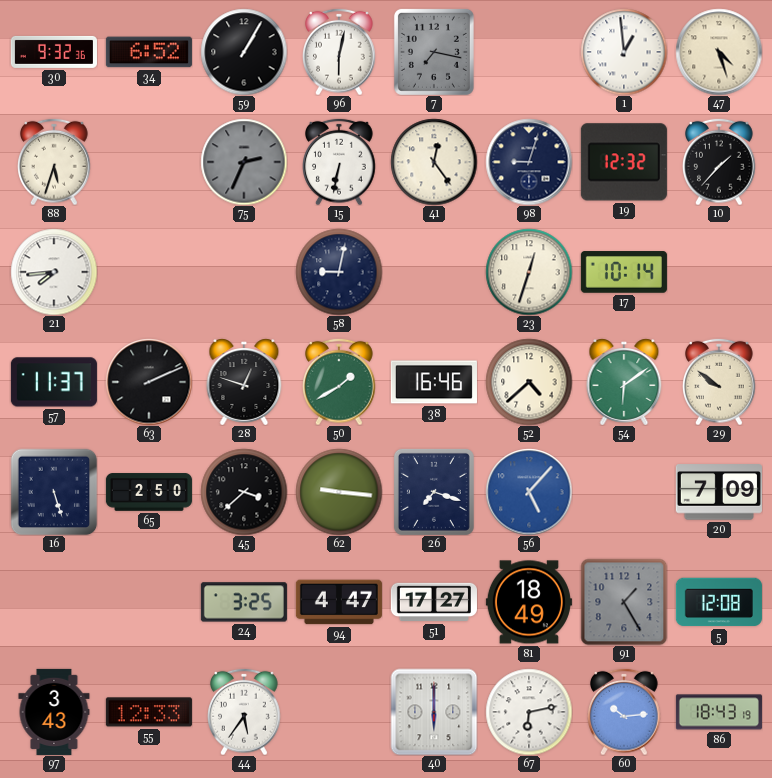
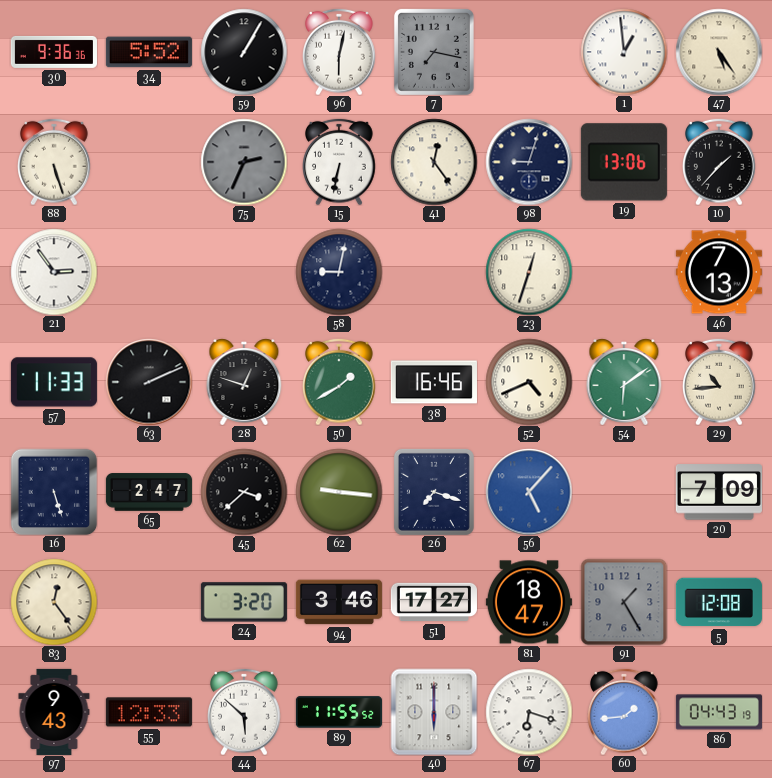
30: 9:32 -> 9:36 (54, 52)
34: 6:52 -> 5:52 (149, 52)
47: 4:27 -> 5:24 (719, 52)
88: 5:33 -> 5:27 (55, 162)
19: 12:32 -> 13:06 (624, 162)
21: 7:44 -> 2:54 (54, 272)
17: 10:14 -> none (624, 272)
46: none -> 7:13 (719, 272)
57: 11:37 -> 11:33 (54, 382)
52: 4:38 -> 4:41 (529, 382)
29: 9:51 -> 10:44 (720, 382)
65: 2:50 -> 2:47 (149, 492)
83: none -> 12:24 (54, 602)
24: 3:25 -> 3:20 (244, 602)
94: 4:47 -> 3:46 (339, 602)
81: 18:49 -> 18:47 (529, 602)
97: 3:43 -> 9:43 (54, 712)
44: 5:36 -> 5:52 (245, 712)
89: none -> 11:55 (339, 712)
67: 6:13 -> 6:18 (529, 712)
60: 10:14 -> 1:44 (625, 712)
86: 18:43 -> 04:43 (719, 712)
